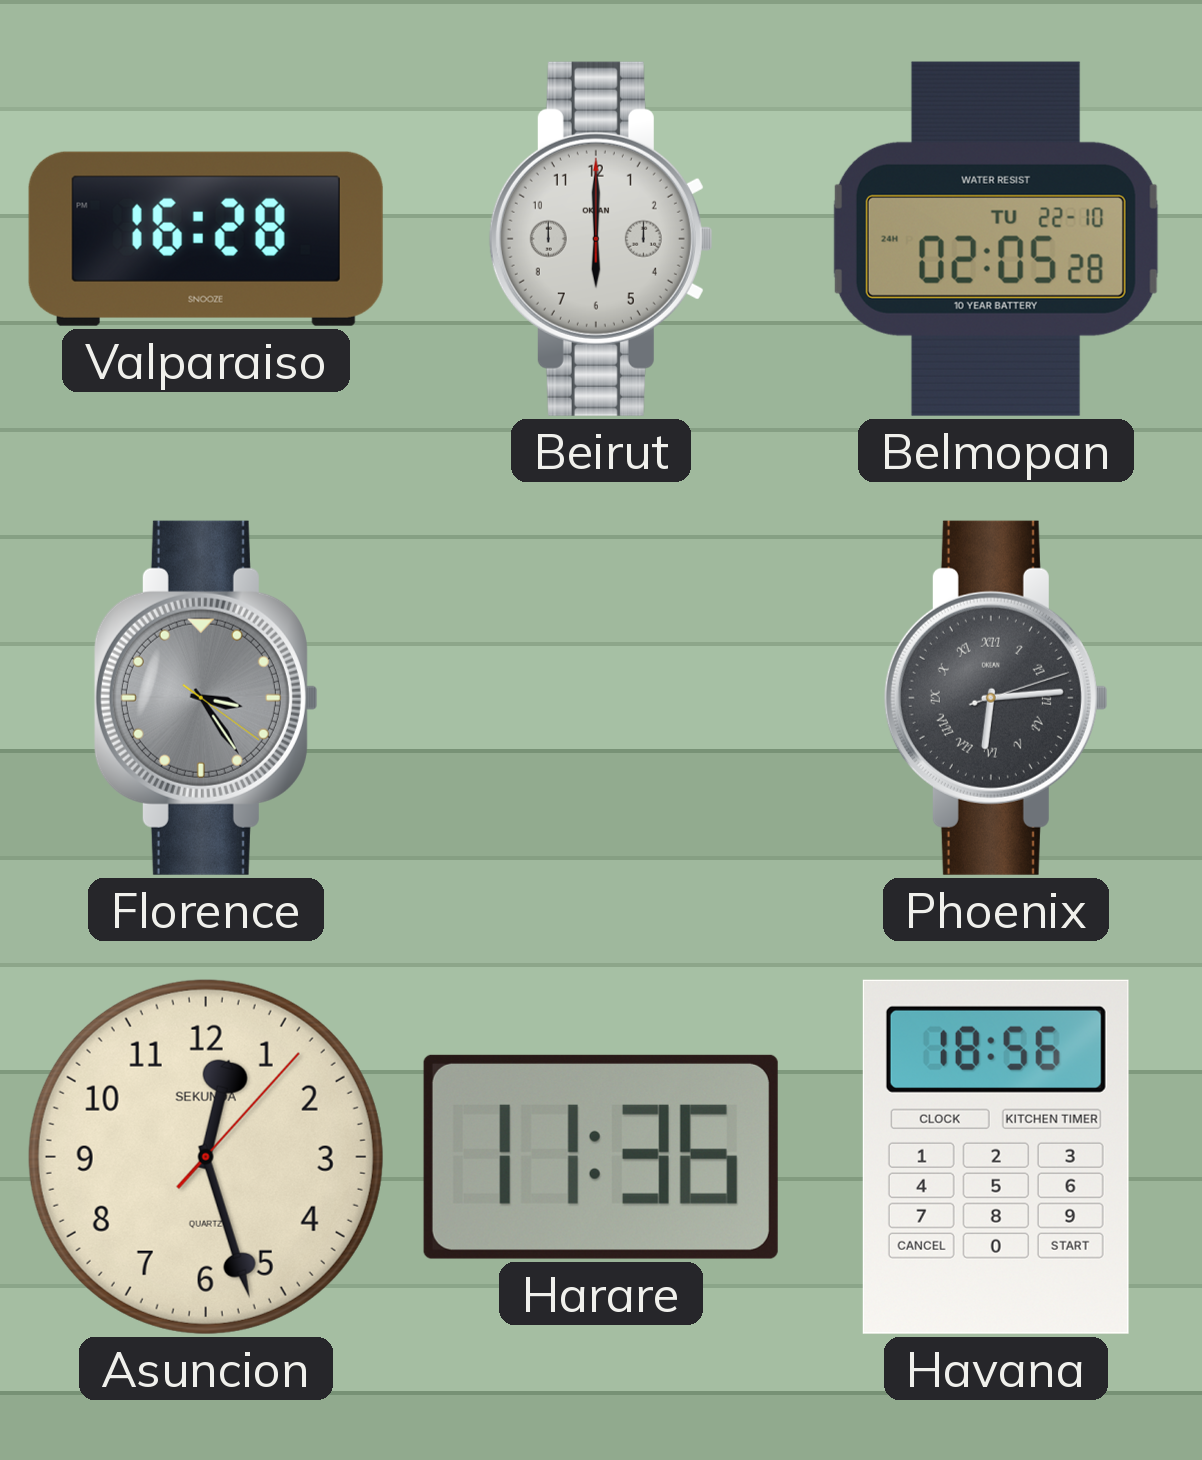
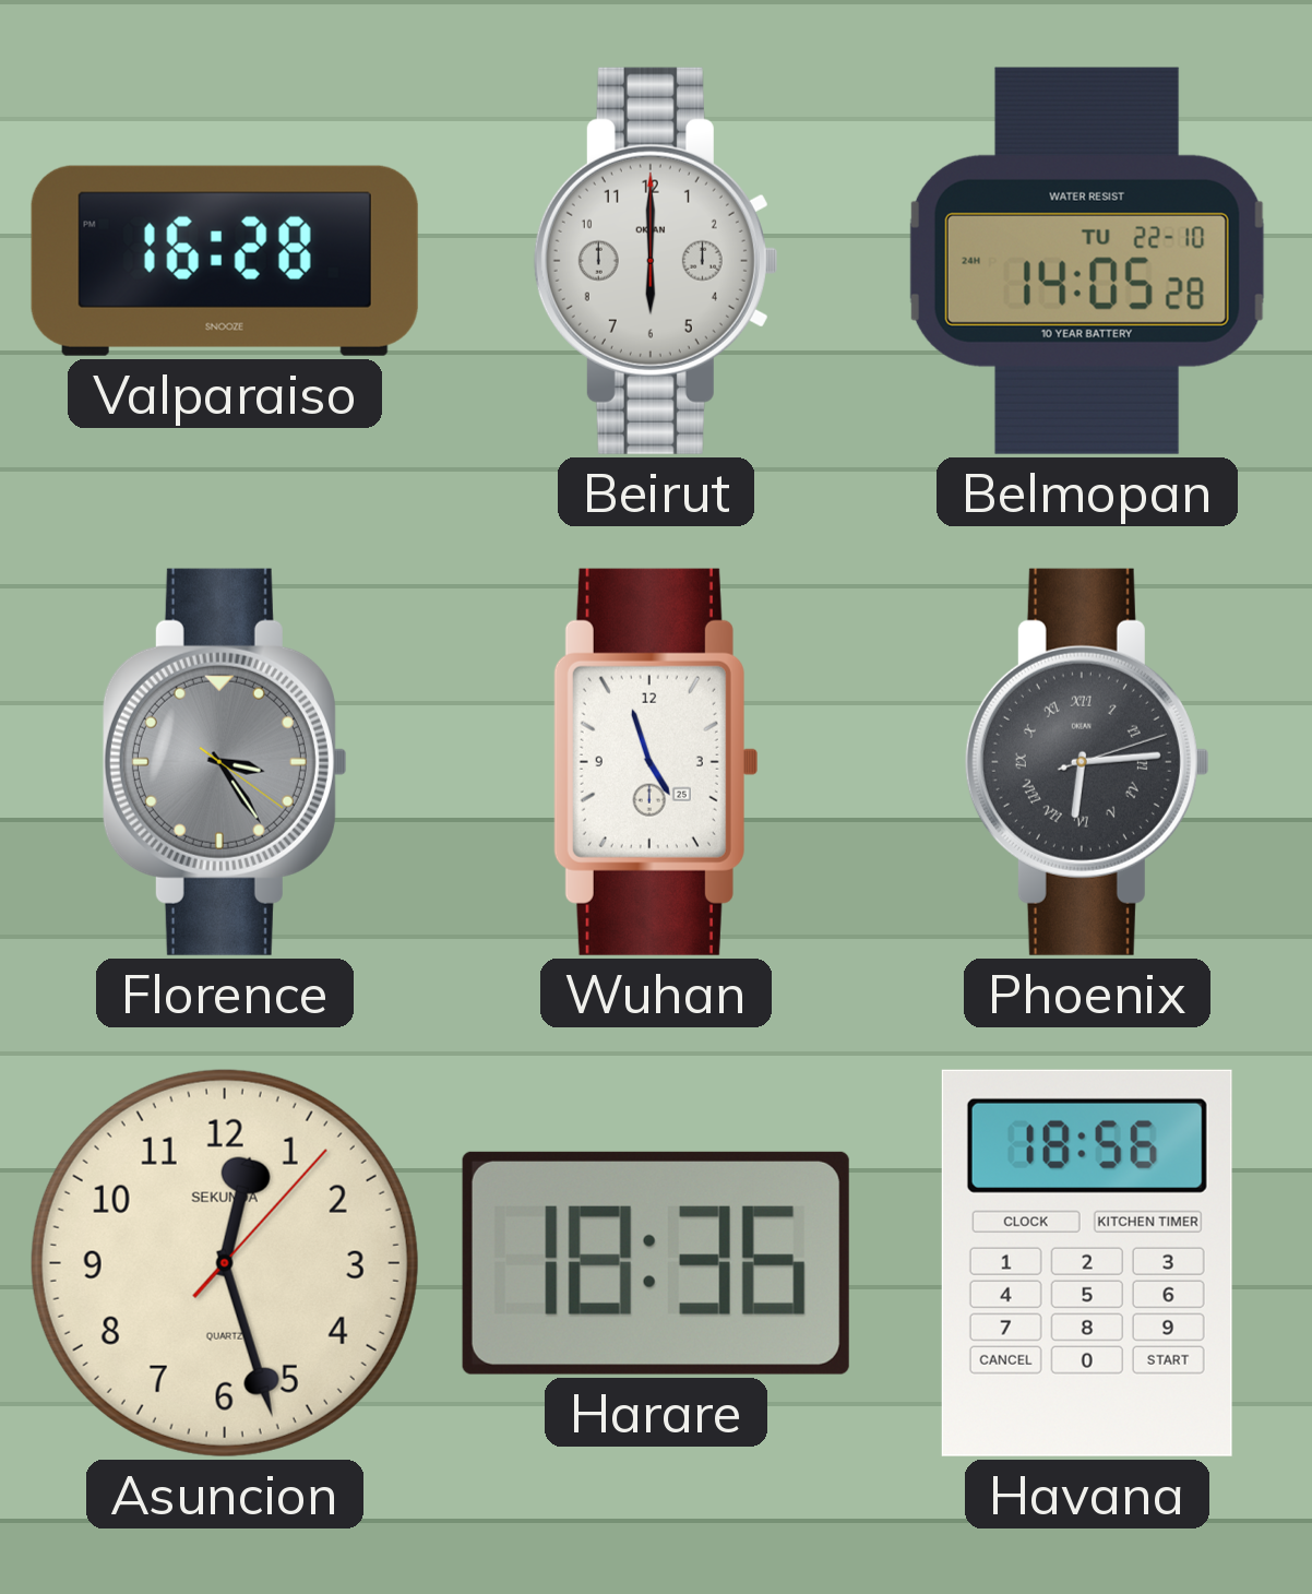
Belmopan: 02:05 -> 14:05 (1087, 261)
Wuhan: none -> 4:57 (655, 762)
Harare: 11:36 -> 18:36 (656, 1263)
